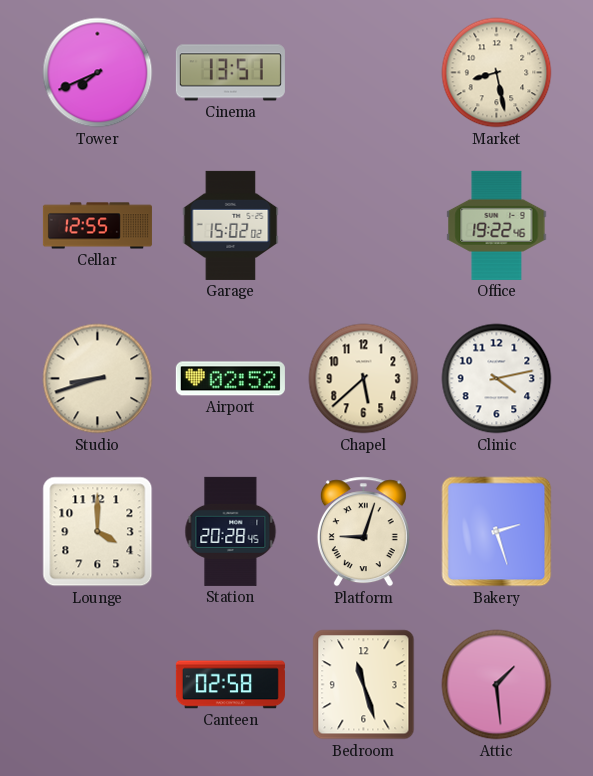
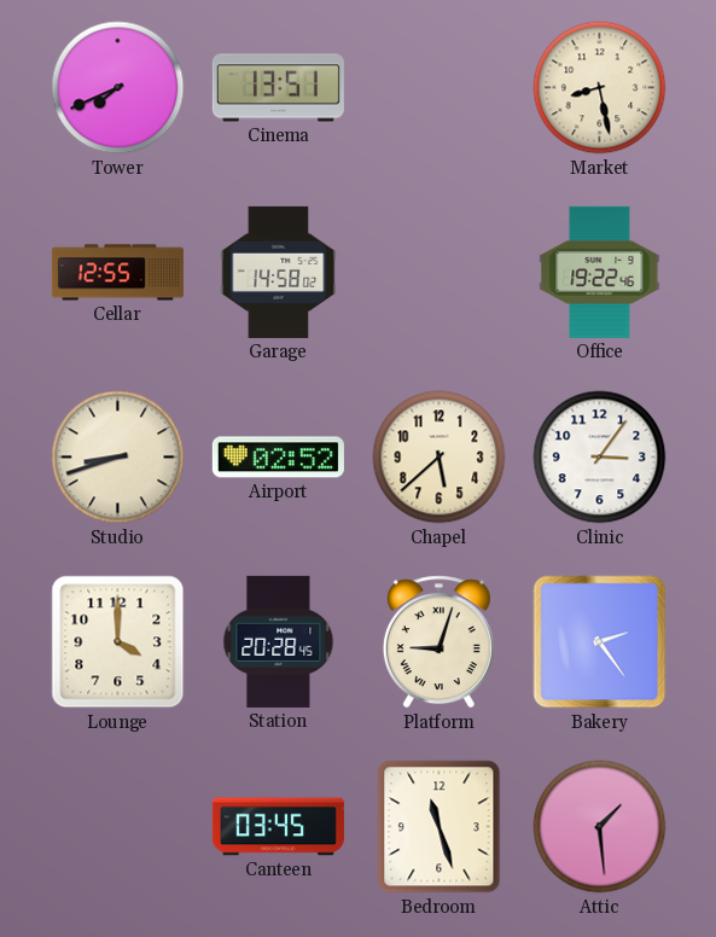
Garage: 15:02 -> 14:58 (279, 272)
Clinic: 4:13 -> 3:06 (600, 458)
Bakery: 2:27 -> 2:24 (600, 642)
Canteen: 02:58 -> 03:45 (278, 827)
